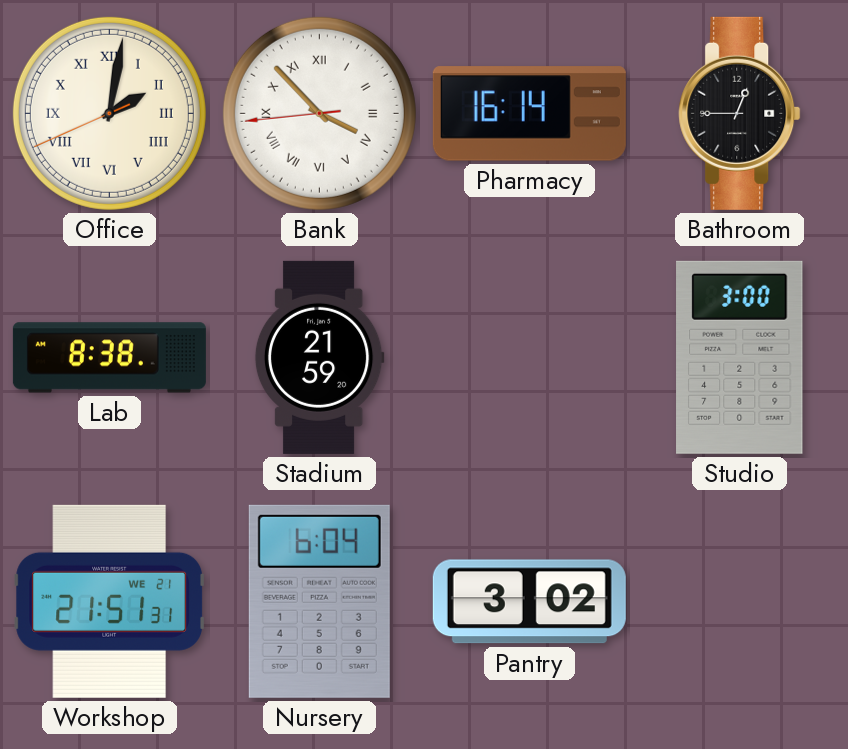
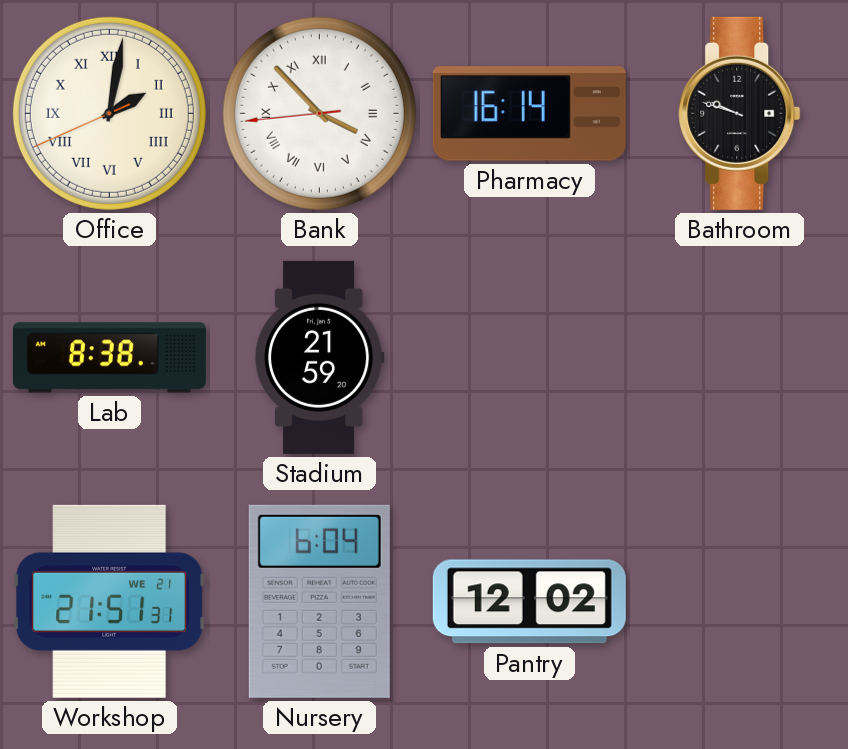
Bathroom: 12:45 -> 9:48 (740, 113)
Studio: 3:00 -> none (740, 357)
Pantry: 3:02 -> 12:02 (529, 602)
